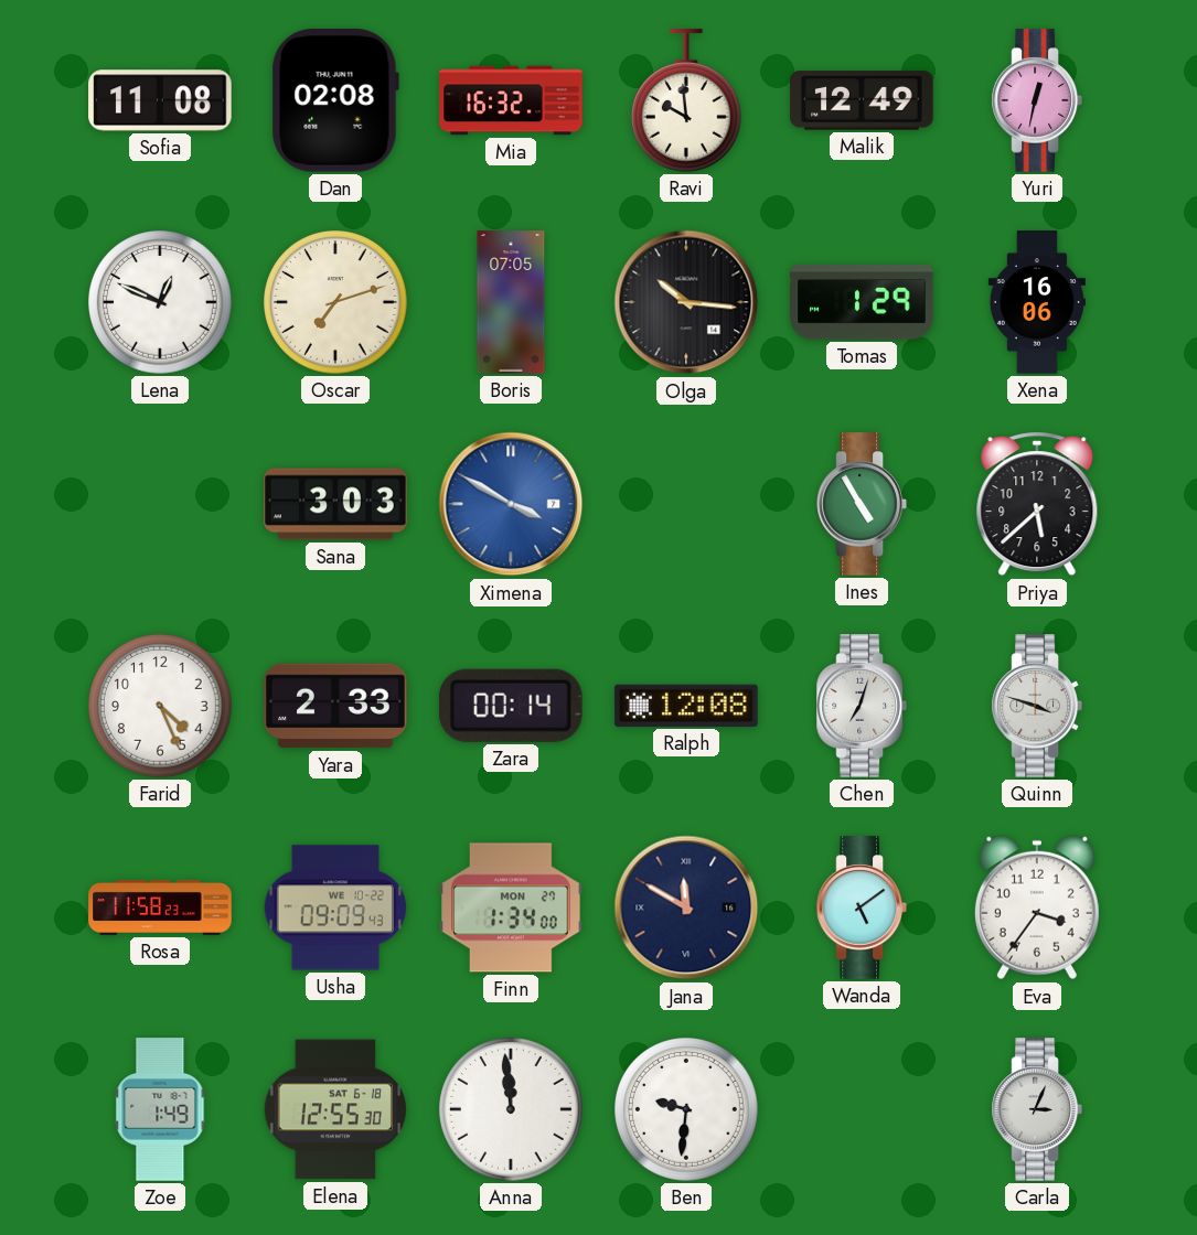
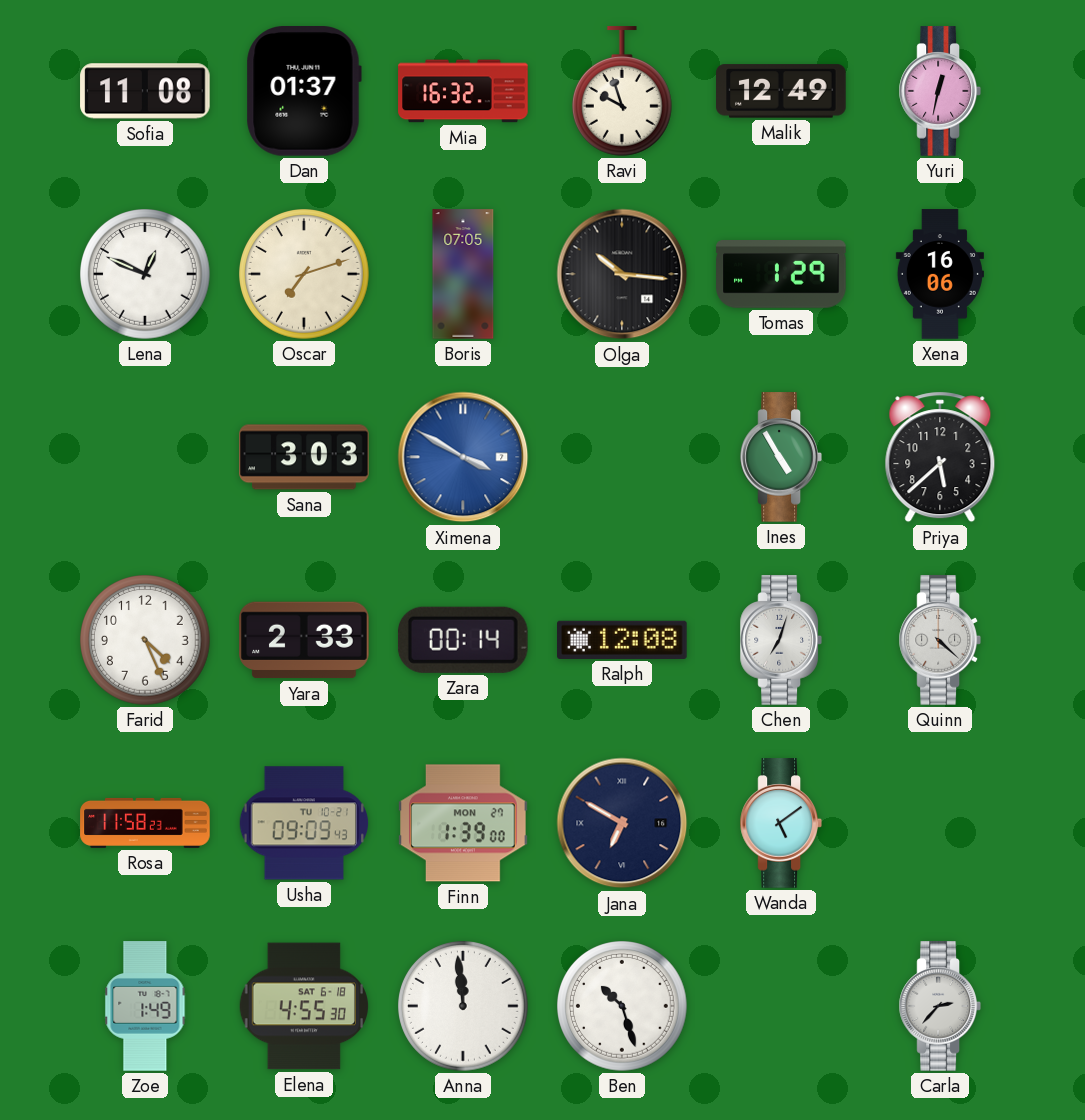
Dan: 02:08 -> 01:37 (304, 92)
Ravi: 9:59 -> 9:57 (622, 91)
Quinn: 3:48 -> 4:22 (940, 640)
Usha date: WE 10-22 -> TU 10-21 (304, 823)
Finn: 1:34 -> 1:39 (463, 823)
Jana: 11:50 -> 6:50 (622, 823)
Eva: 3:36 -> none (1037, 908)
Elena: 12:55 -> 4:55 (303, 1006)
Ben: 9:31 -> 10:27 (623, 1007)
Carla: 3:04 -> 2:37 (940, 1006)
